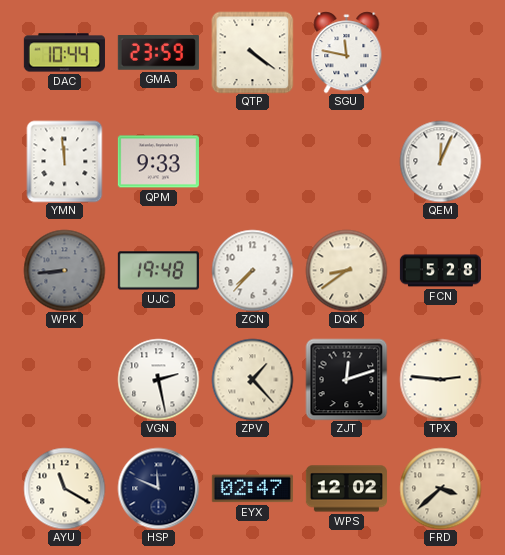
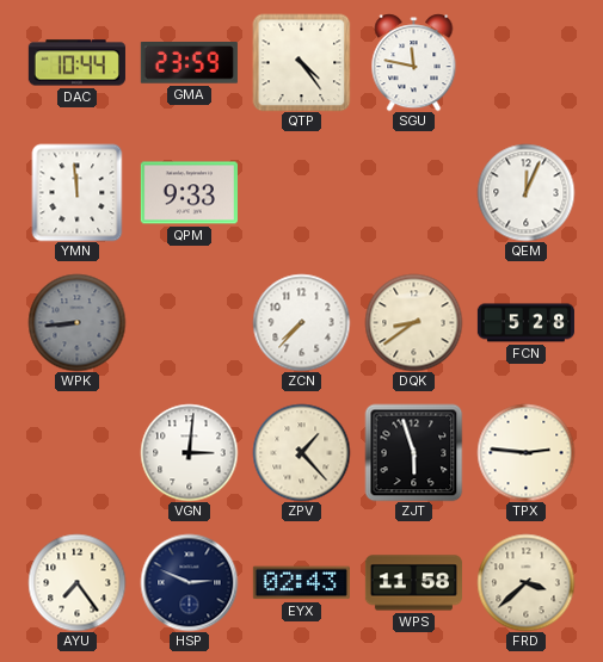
QTP: 4:21 -> 4:24 (301, 62)
UJC: 19:48 -> none (158, 271)
VGN: 2:28 -> 3:01 (189, 452)
ZJT: 12:12 -> 5:57 (413, 452)
AYU: 11:20 -> 7:24 (76, 582)
HSP: 11:49 -> 2:49 (189, 582)
EYX: 02:47 -> 02:43 (301, 583)
WPS: 12:02 -> 11:58 (413, 583)
